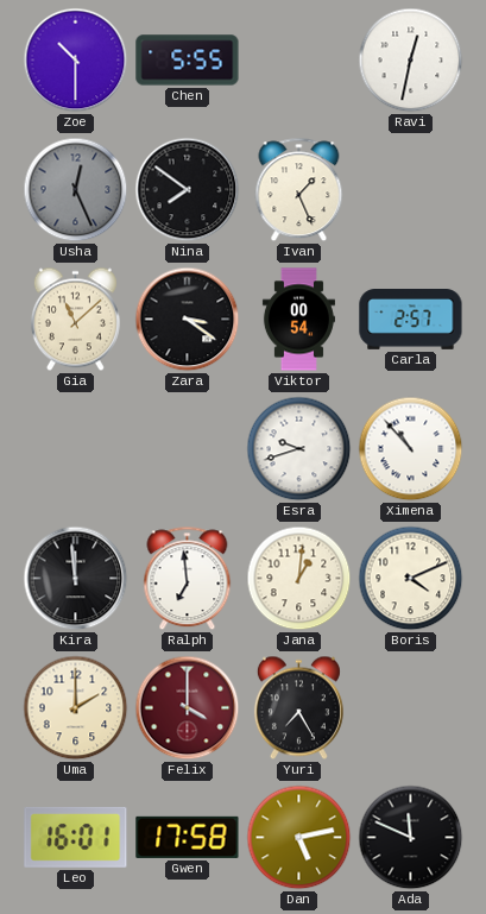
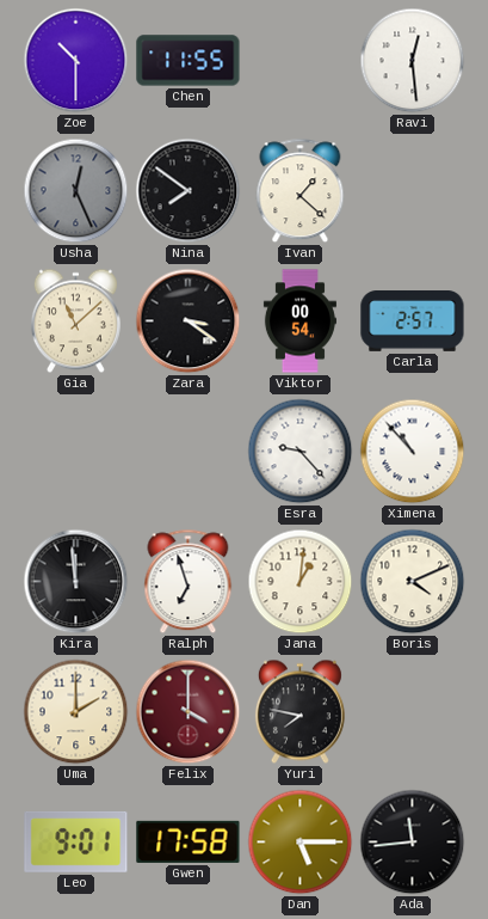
Chen: 5:55 -> 11:55 (189, 61)
Ravi: 12:32 -> 12:29 (413, 61)
Ivan: 1:26 -> 1:22 (301, 191)
Esra: 9:42 -> 9:23 (301, 452)
Ralph: 6:59 -> 6:57 (189, 582)
Yuri: 7:25 -> 7:47 (299, 712)
Leo: 16:01 -> 9:01 (76, 841)
Dan: 5:13 -> 5:15 (301, 843)
Ada: 11:49 -> 11:44 (413, 843)
